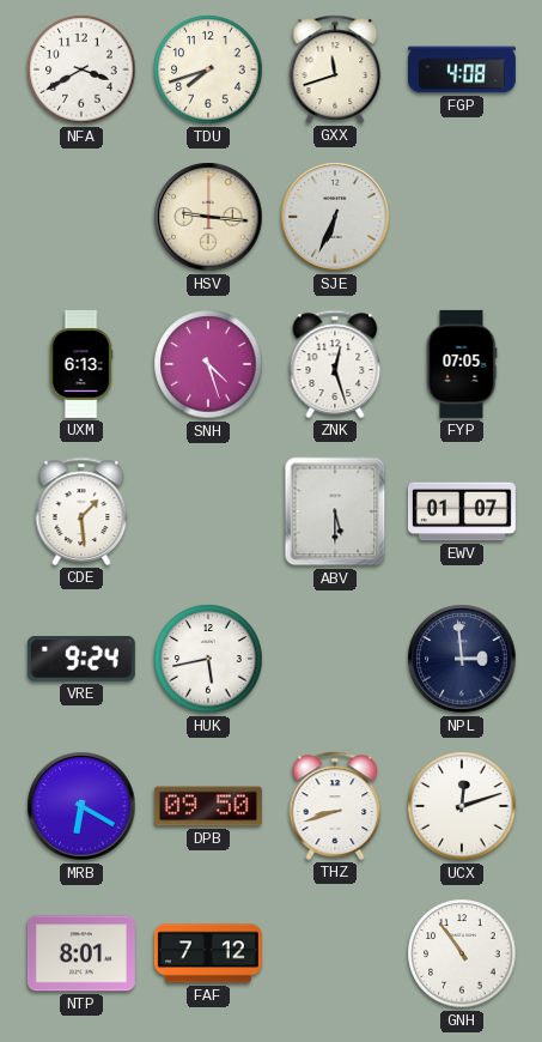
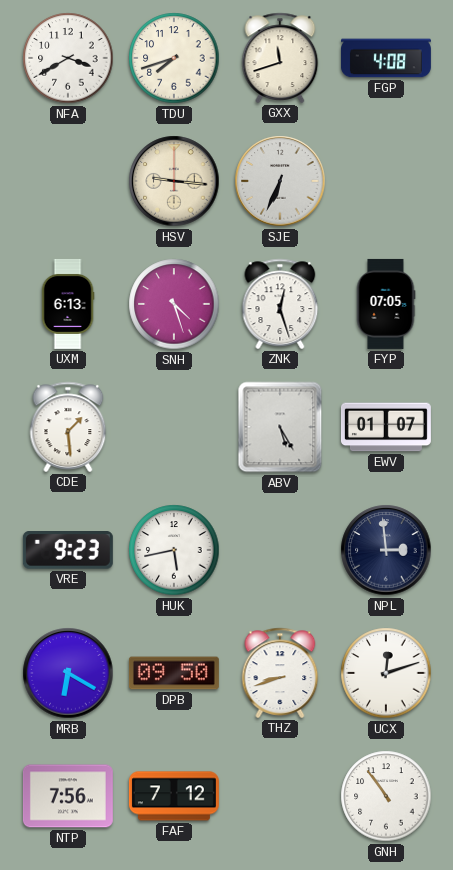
ABV: 5:30 -> 5:25 (280, 427)
VRE: 9:24 -> 9:23 (68, 550)
NTP: 8:01 -> 7:56 (68, 796)
